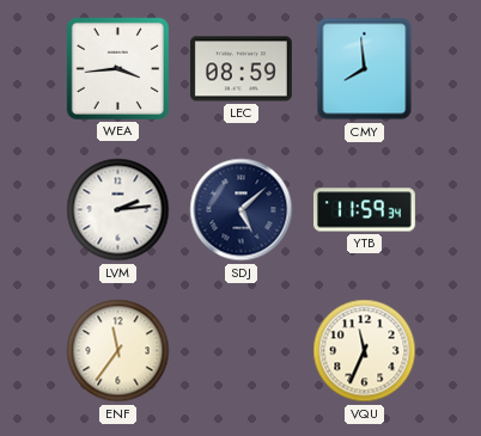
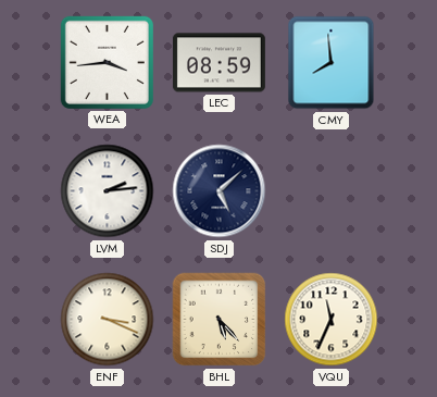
YTB: 11:59 -> none (364, 210)
ENF: 11:36 -> 3:19 (108, 320)
BHL: none -> 5:23 (220, 320)
